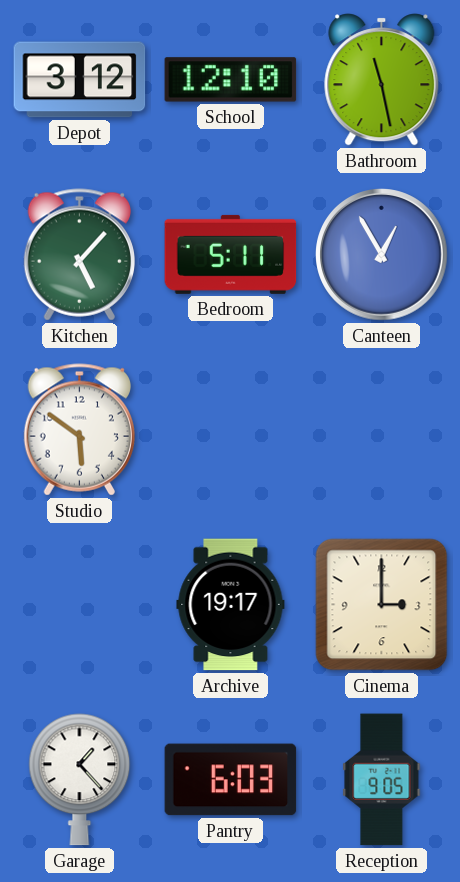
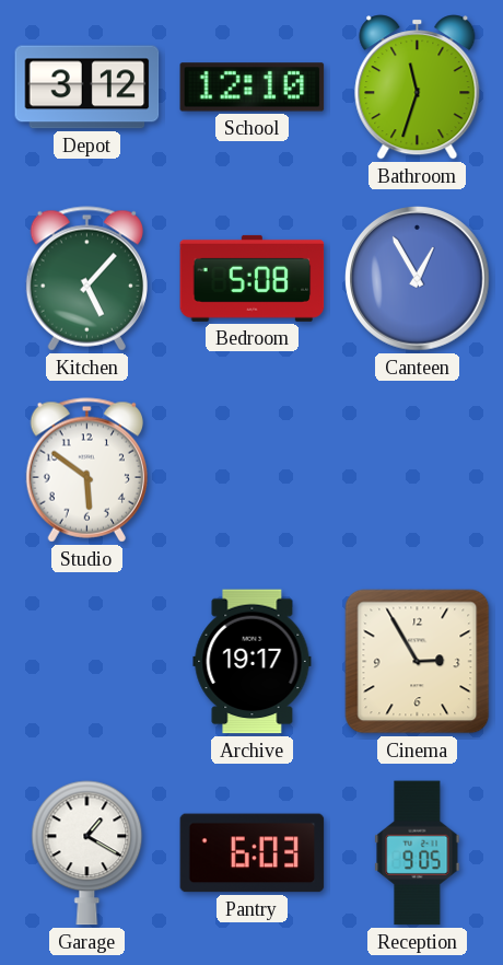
Bathroom: 11:28 -> 11:33 (418, 88)
Bedroom: 5:11 -> 5:08 (253, 278)
Cinema: 3:00 -> 2:55 (418, 662)
Garage: 1:23 -> 1:20 (87, 853)
